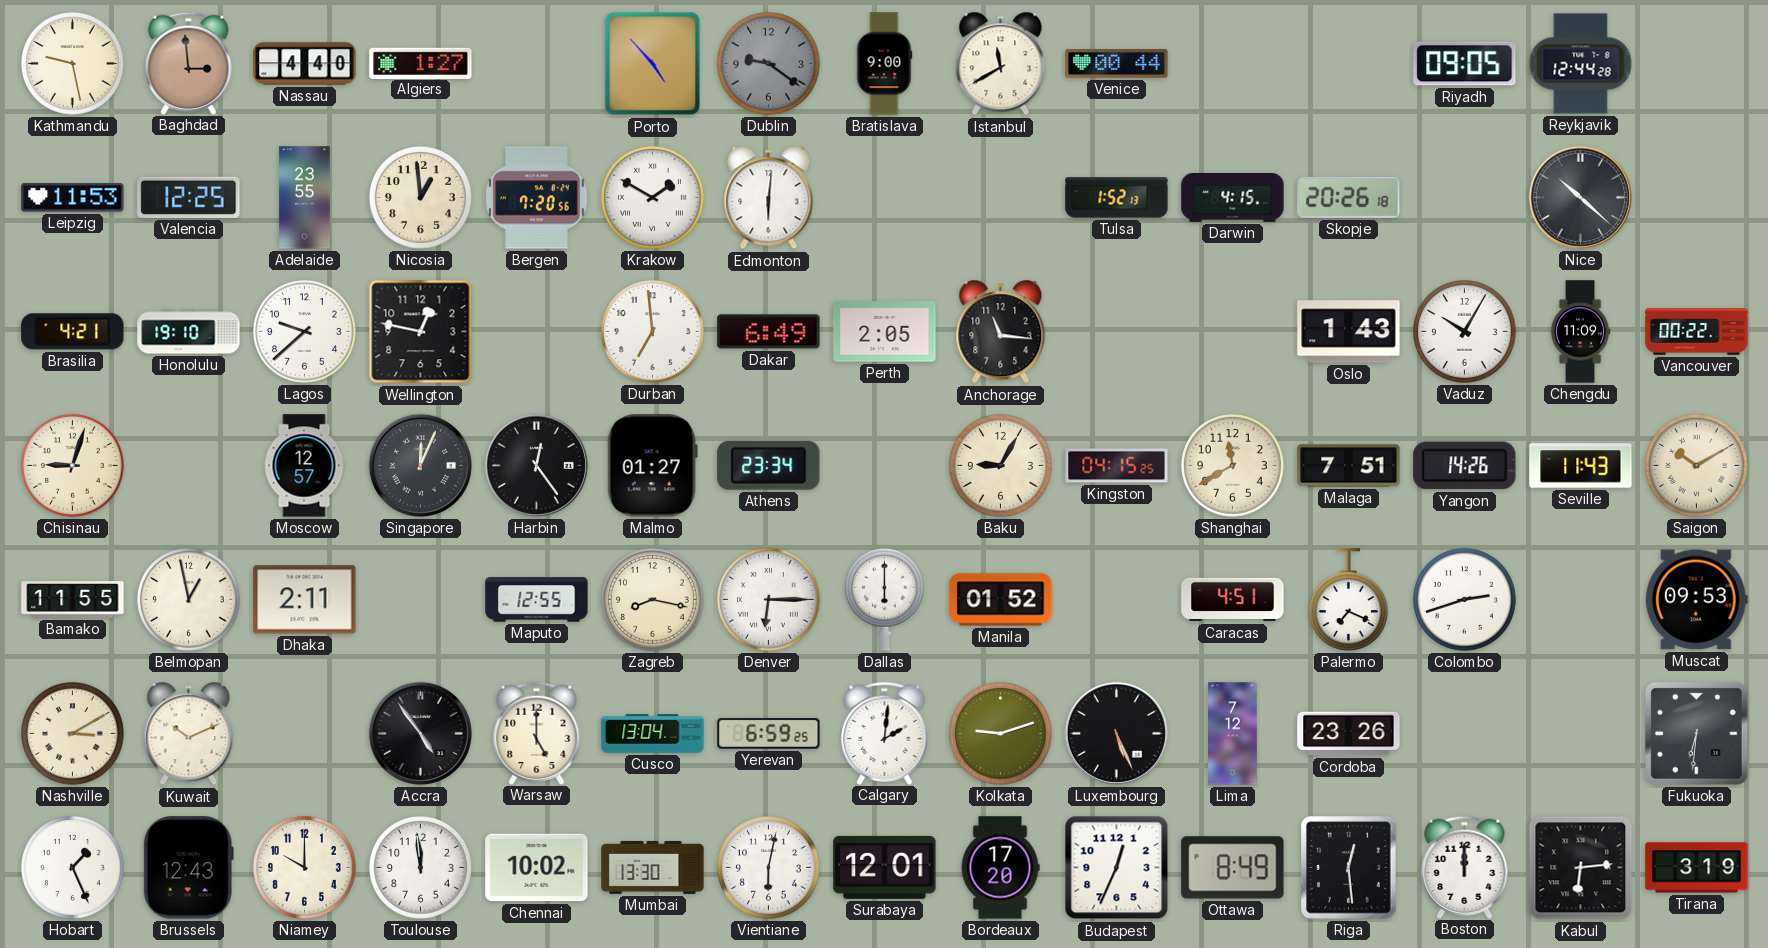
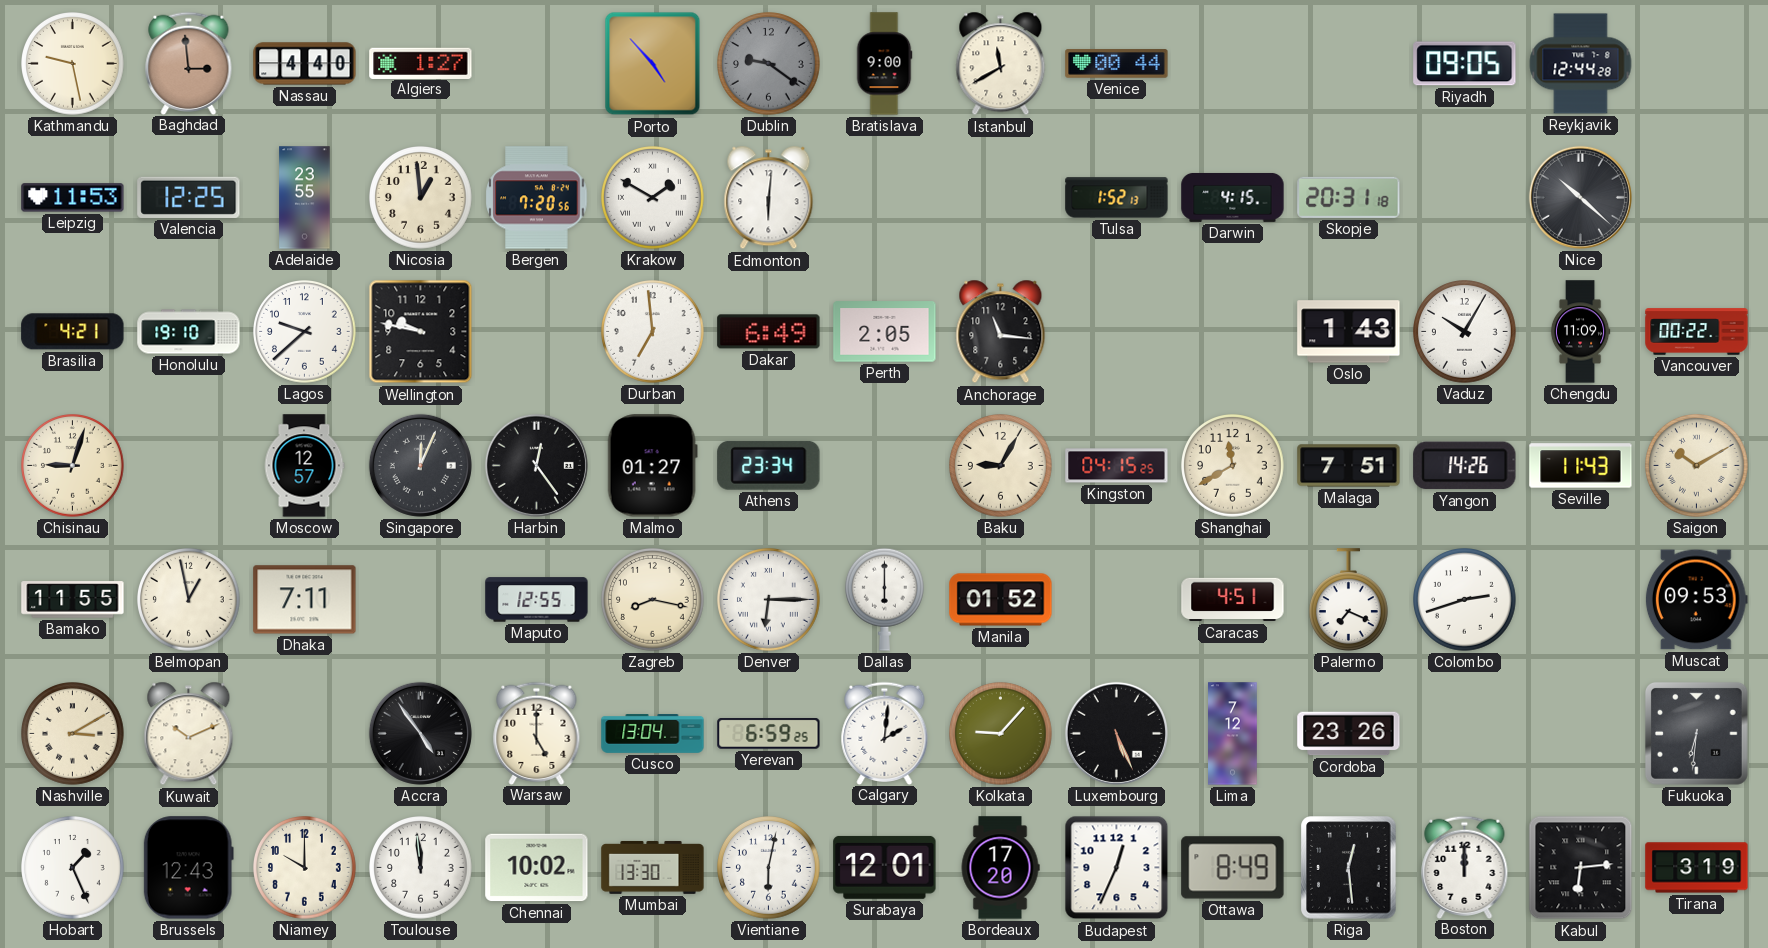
Skopje: 20:26 -> 20:31 (1349, 197)
Wellington: 12:47 -> 9:47 (421, 332)
Dhaka: 2:11 -> 7:11 (305, 600)
Kolkata: 9:12 -> 9:07 (1001, 734)
